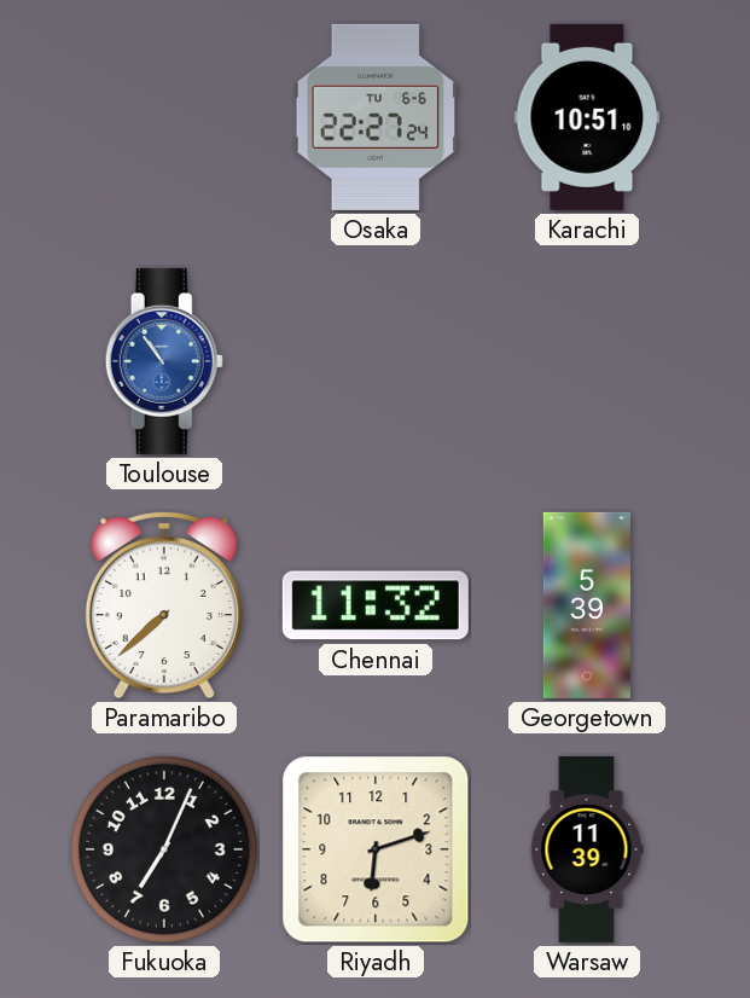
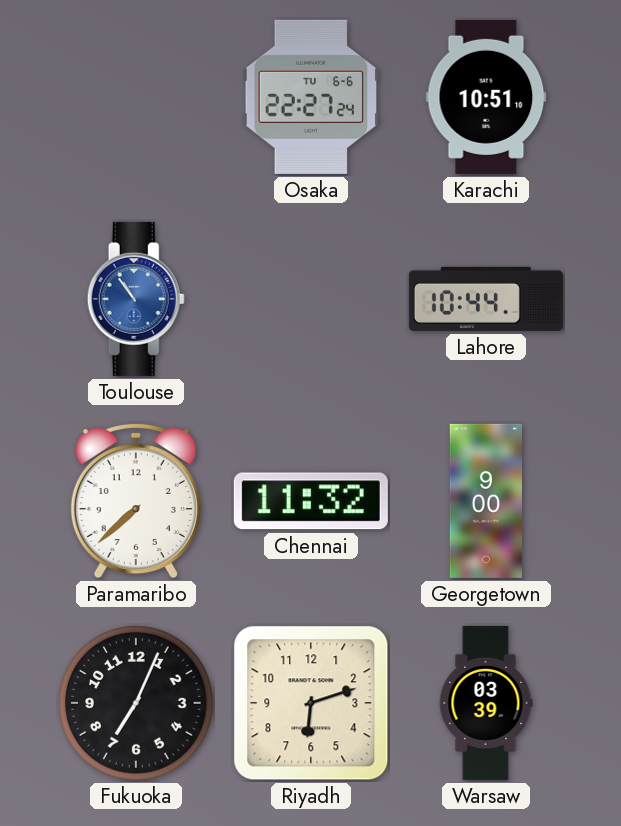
Lahore: none -> 10:44 (486, 299)
Georgetown: 5:39 -> 9:00 (486, 501)
Warsaw: 11:39 -> 03:39 (486, 703)
